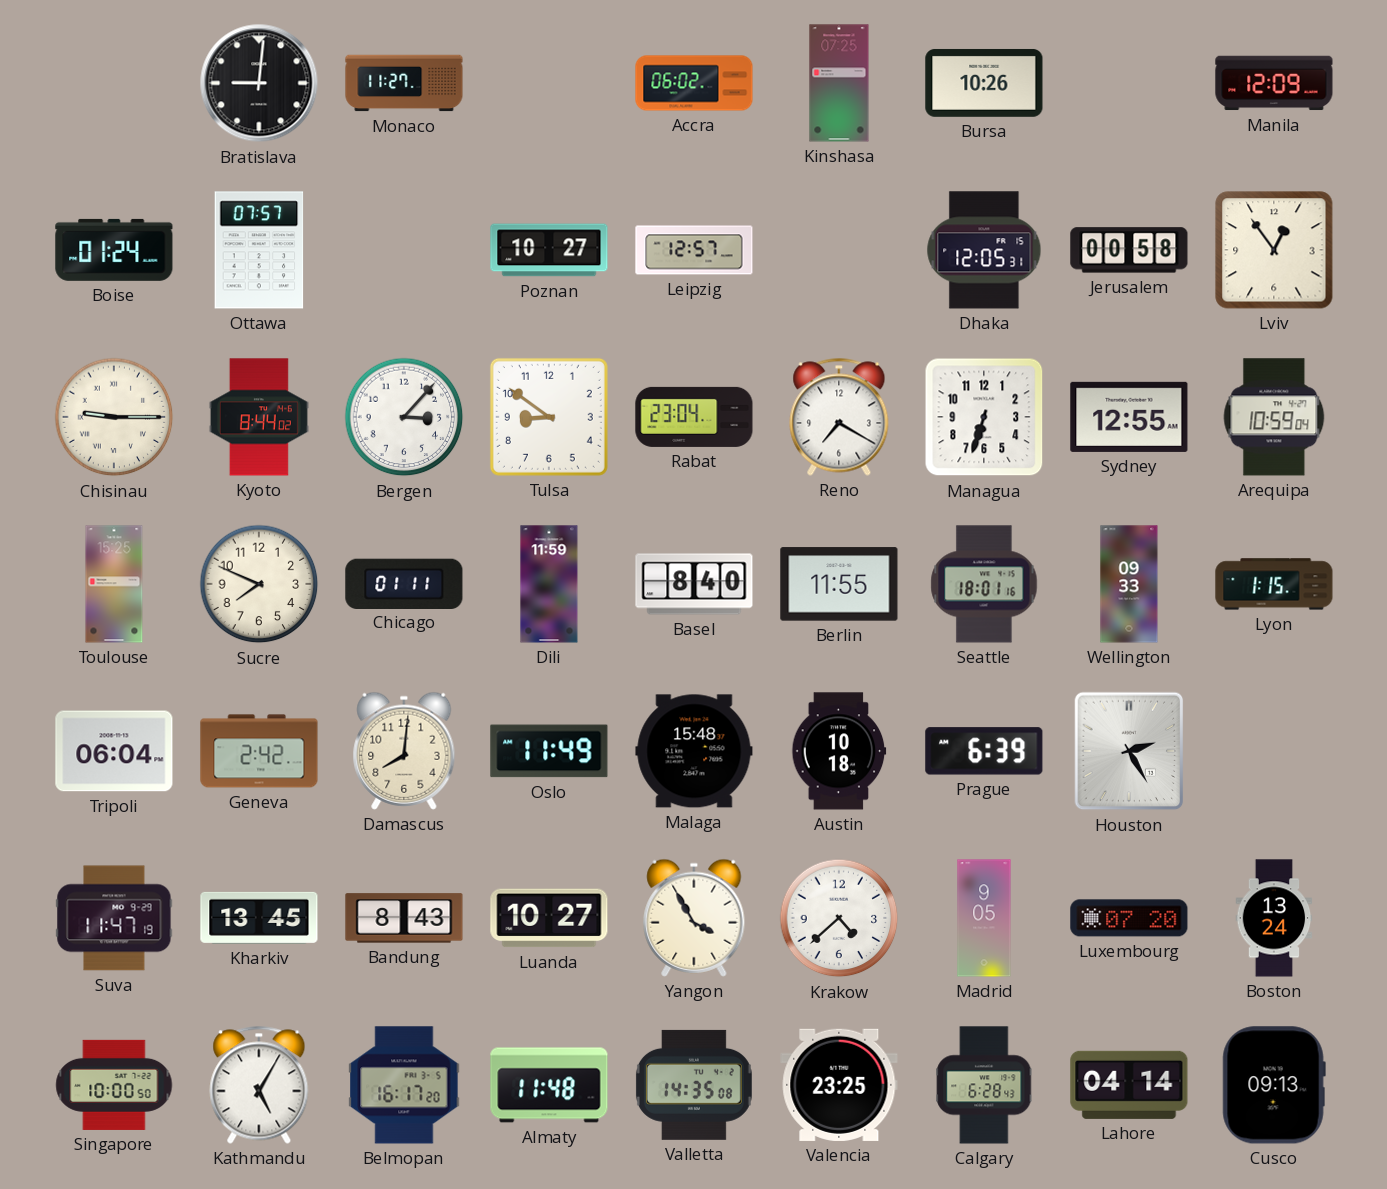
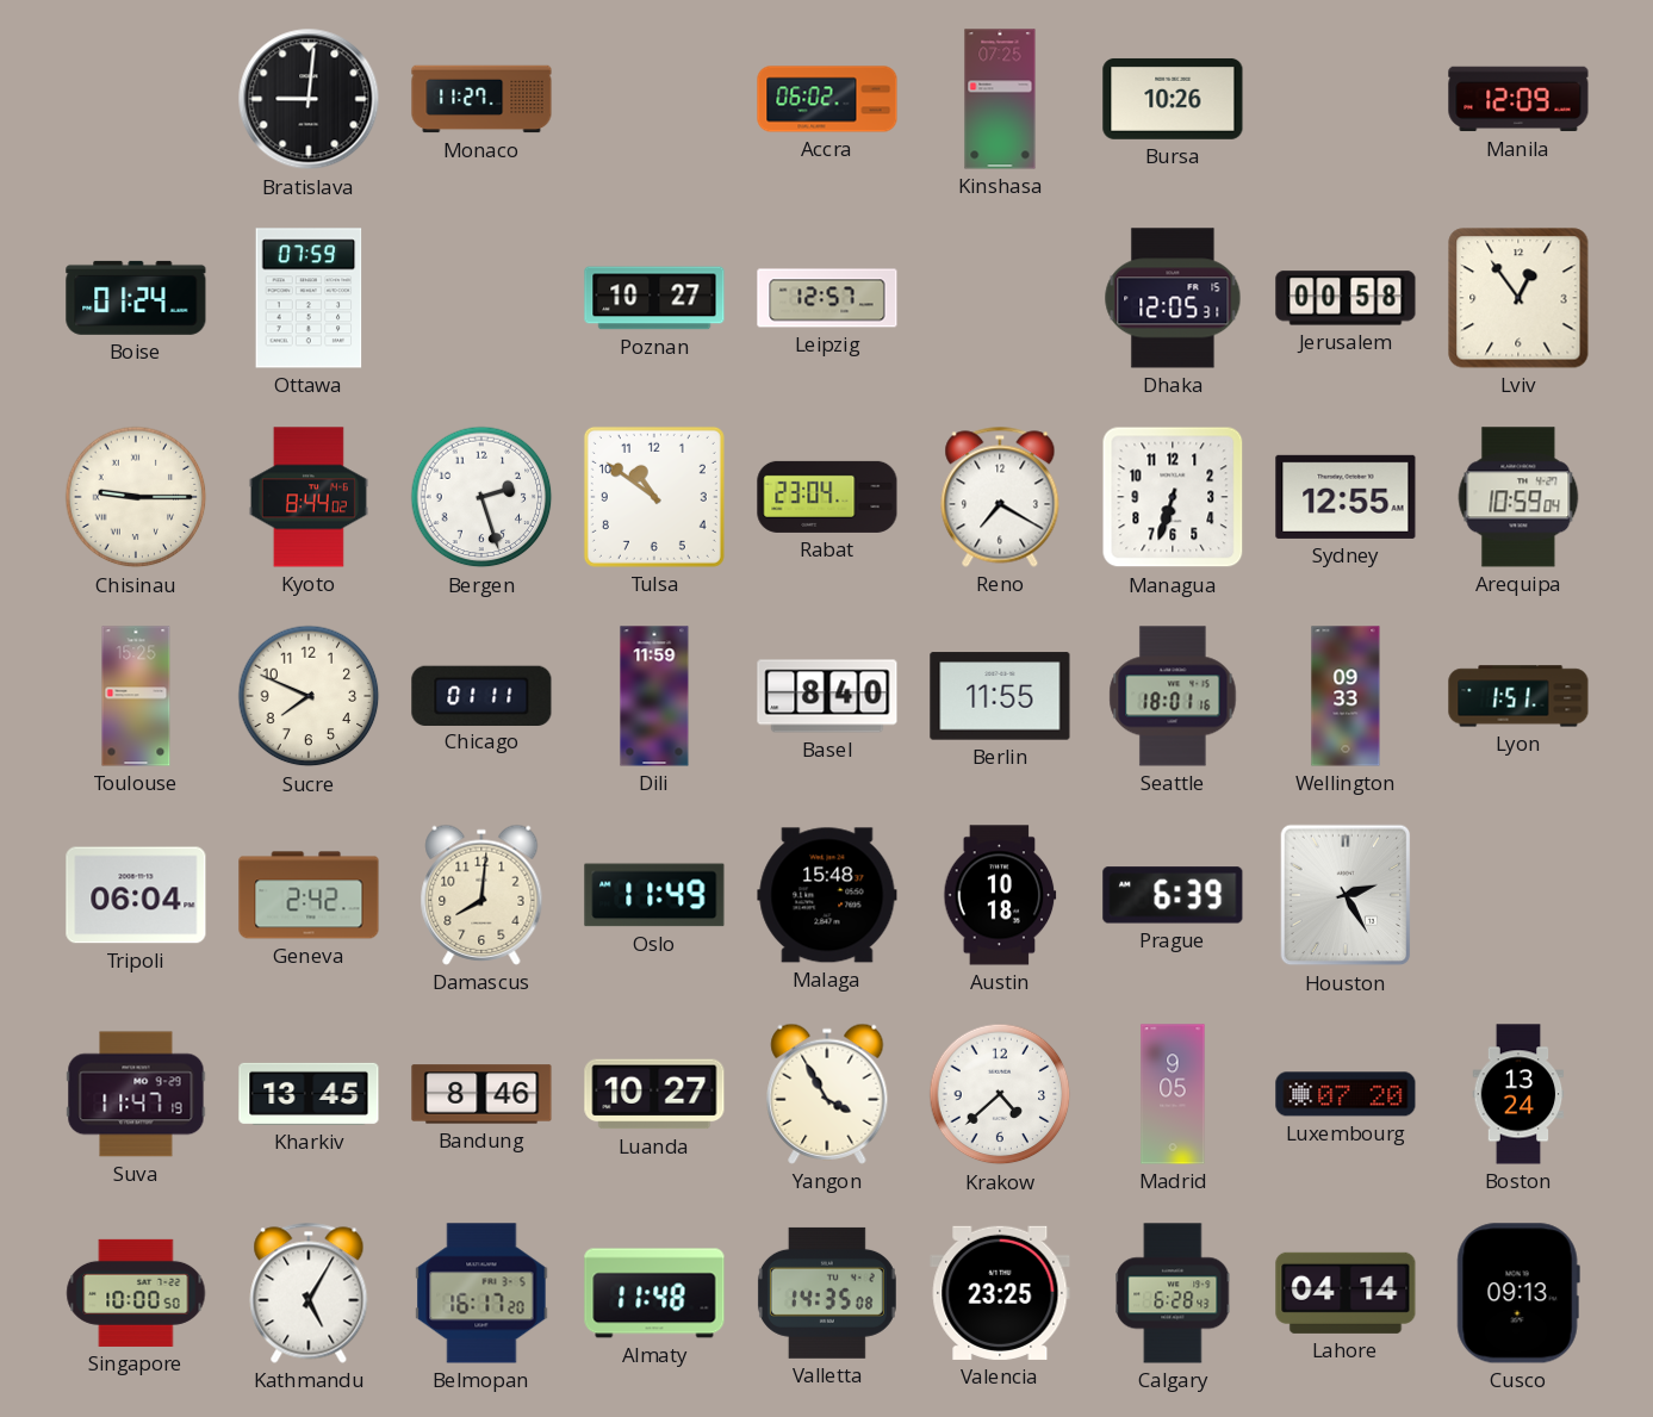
Ottawa: 07:57 -> 07:59 (309, 298)
Bergen: 3:07 -> 2:27 (481, 497)
Tulsa: 8:51 -> 10:51 (654, 497)
Lyon: 1:15 -> 1:51 (1518, 696)
Bandung: 8:43 -> 8:46 (481, 1094)
